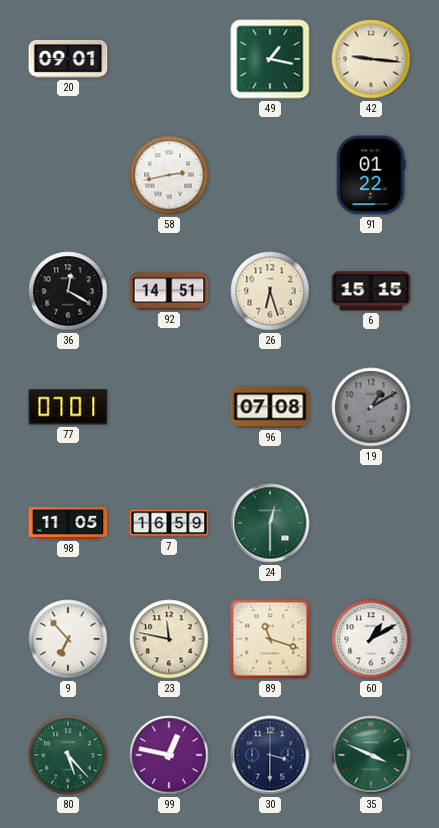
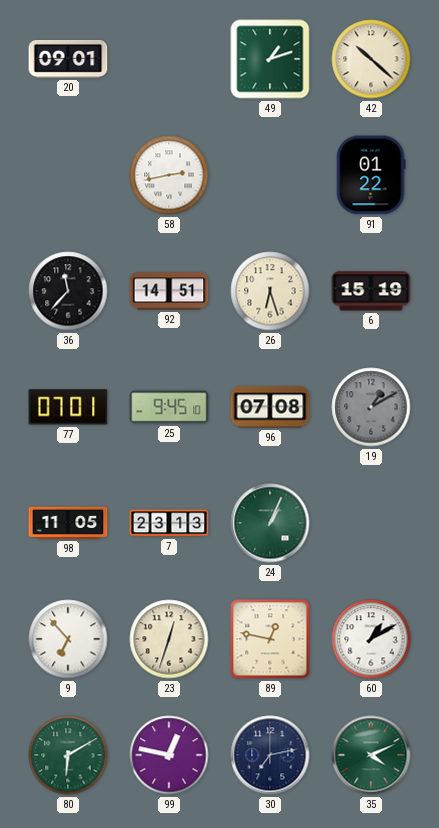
49: 1:17 -> 1:12 (270, 59)
42: 9:16 -> 10:22 (371, 59)
36: 12:20 -> 11:37 (68, 291)
6: 15:15 -> 15:19 (371, 291)
25: none -> 9:45 (169, 407)
7: 16:59 -> 23:13 (169, 523)
24: 12:30 -> 1:04 (270, 523)
23: 11:47 -> 12:33 (169, 639)
89: 11:18 -> 12:47 (270, 639)
80: 5:23 -> 6:10 (68, 755)
30: 3:30 -> 7:13 (270, 755)
35: 3:49 -> 4:11 (371, 755)
